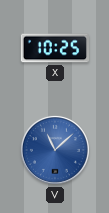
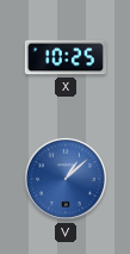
V: 11:08 -> 1:08 (66, 179)
